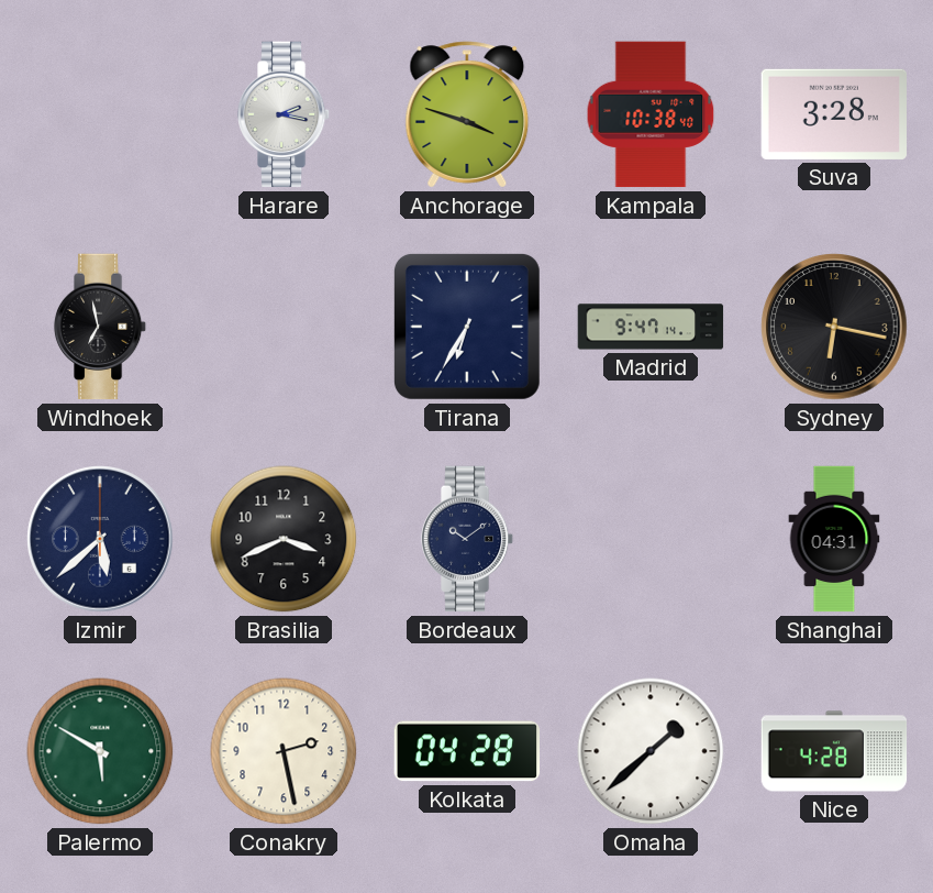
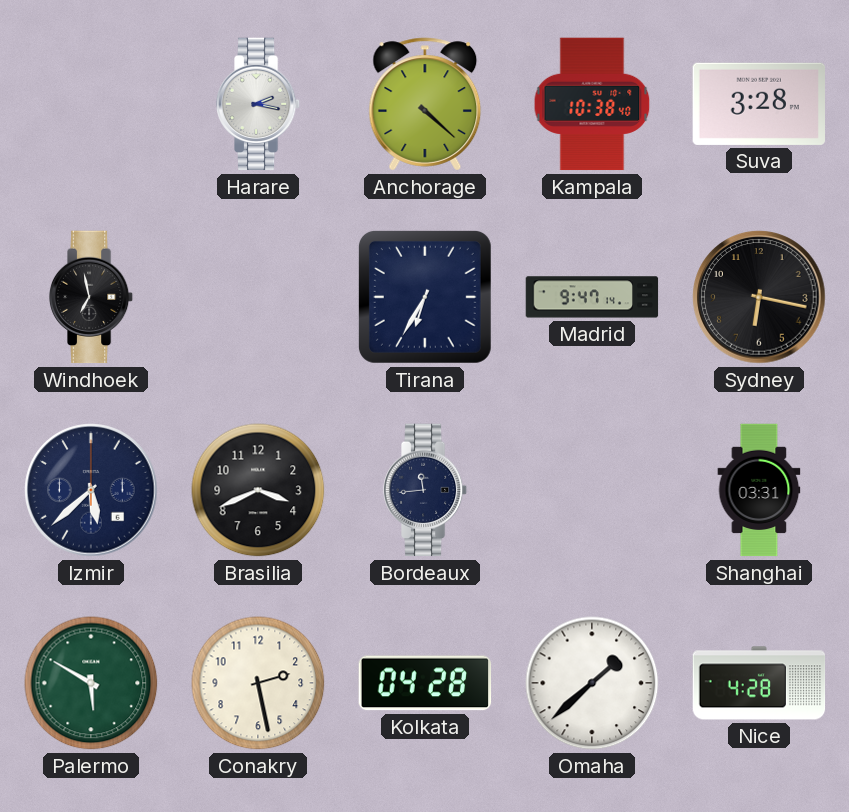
Anchorage: 3:48 -> 4:22 (425, 104)
Bordeaux: 10:09 -> 11:44 (425, 490)
Shanghai: 04:31 -> 03:31 (759, 490)
